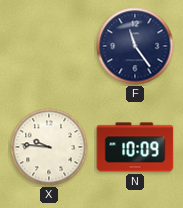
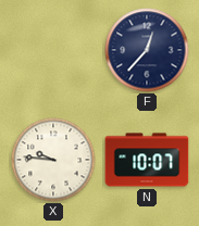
F: 11:24 -> 12:37 (147, 50)
N: 10:09 -> 10:07 (147, 160)
